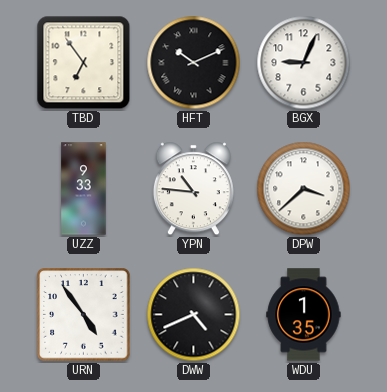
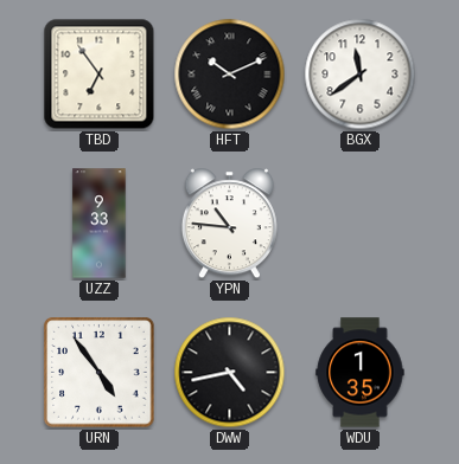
BGX: 9:04 -> 11:39 (361, 75)
DPW: 3:38 -> none (304, 189)
DWW: 4:41 -> 4:43 (230, 373)
